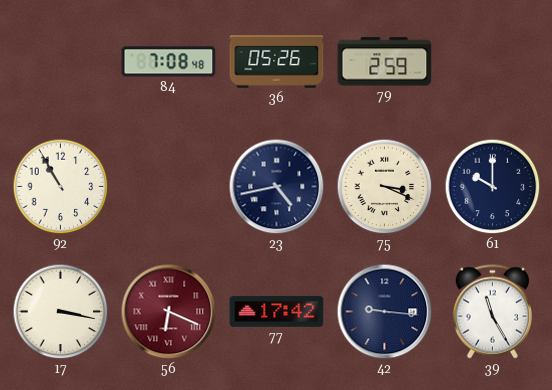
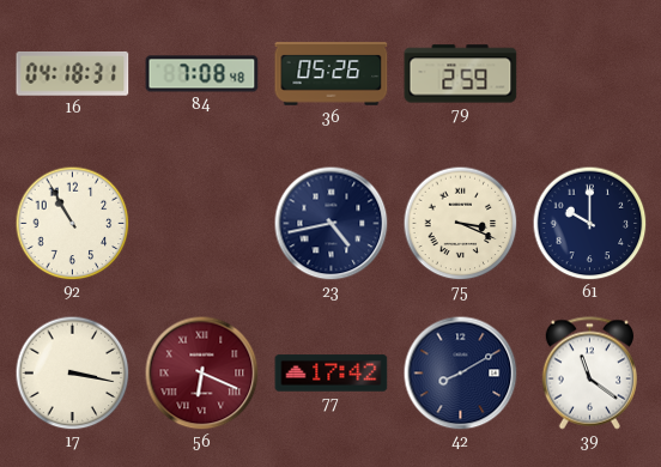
16: none -> 04:18 (73, 73)
42: 9:16 -> 8:10 (461, 374)
39: 11:25 -> 11:21 (589, 374)
